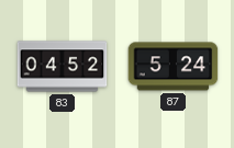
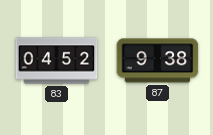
87: 5:24 -> 9:38 (158, 61)
